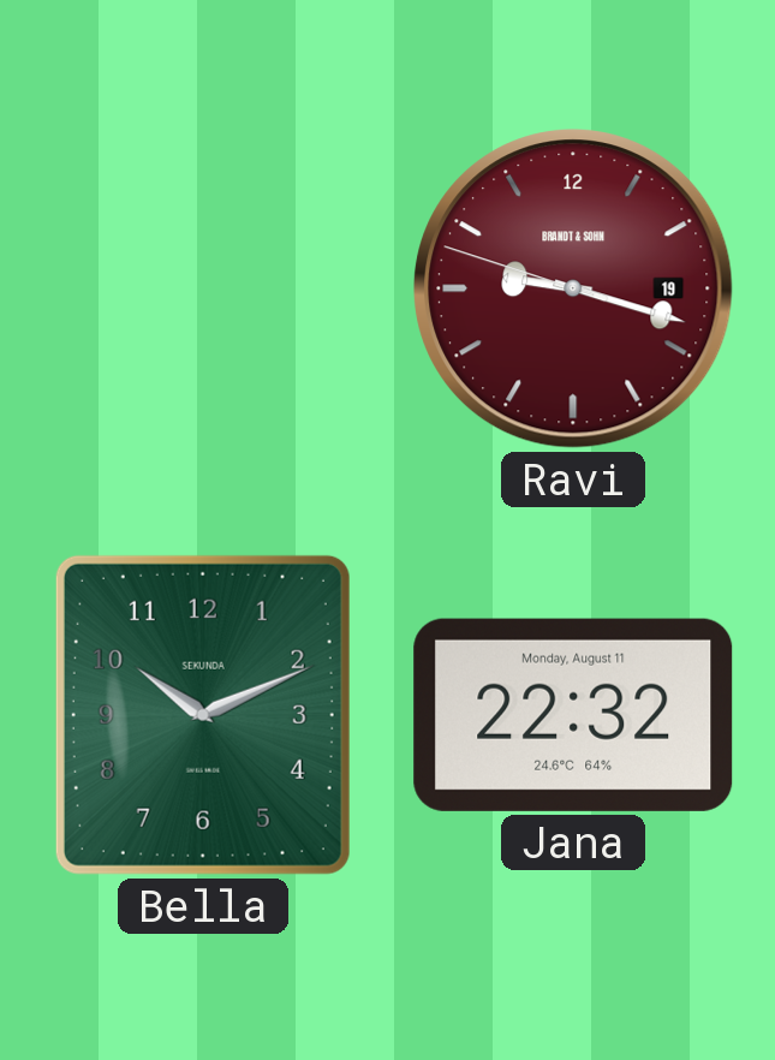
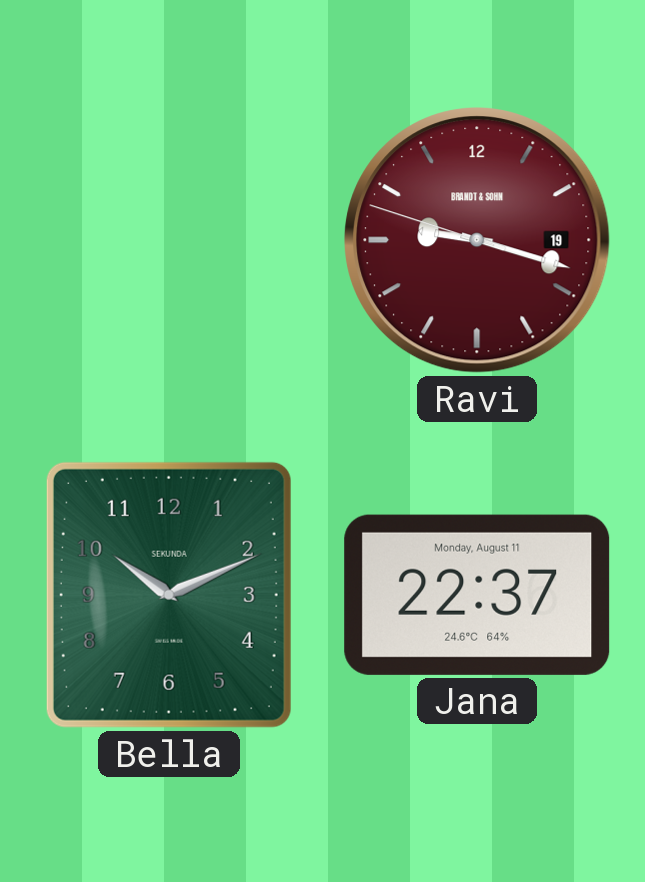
Jana: 22:32 -> 22:37 (477, 595)
